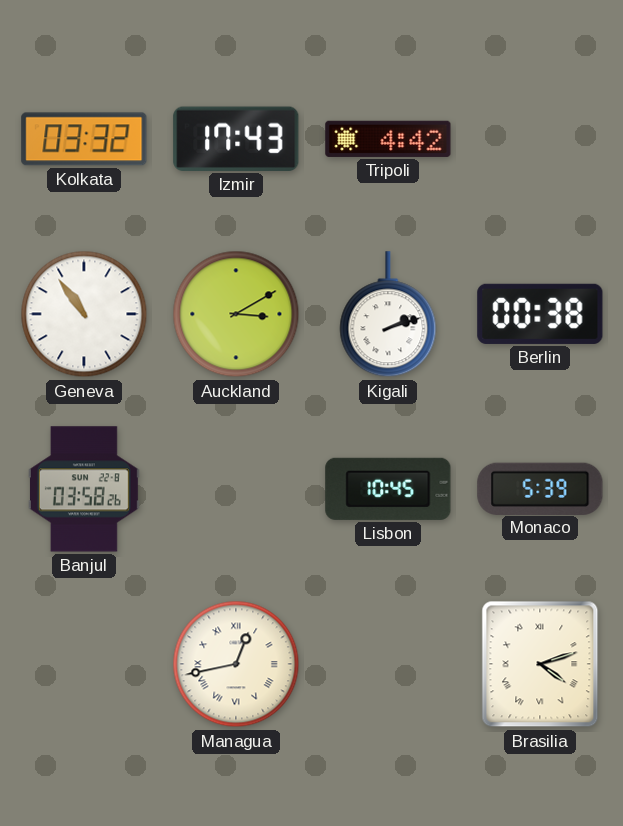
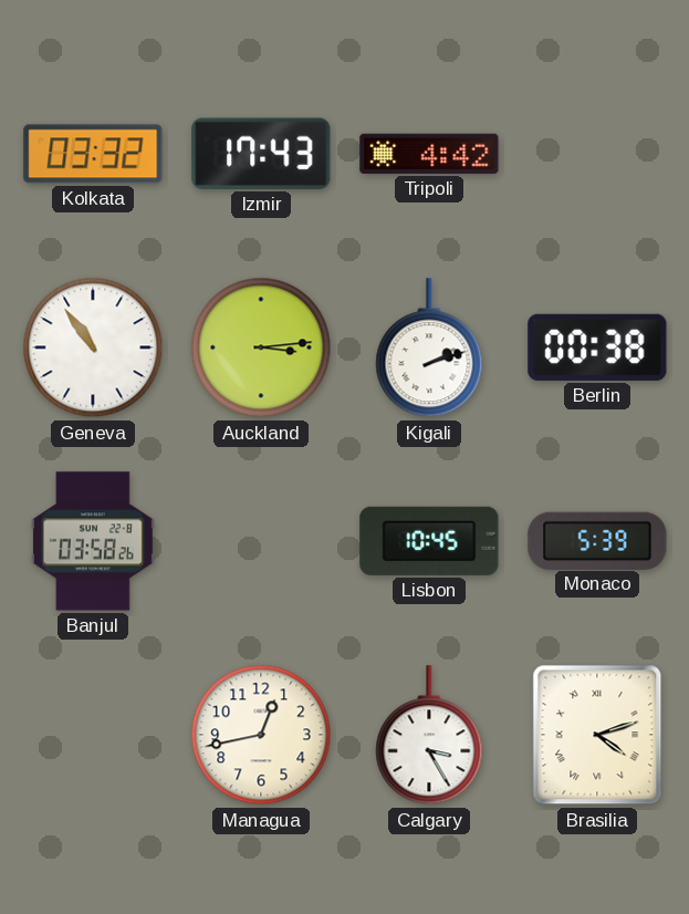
Auckland: 3:10 -> 3:14 (261, 347)
Managua numerals: Roman -> Arabic (261, 735)
Calgary: none -> 3:25 (429, 736)
